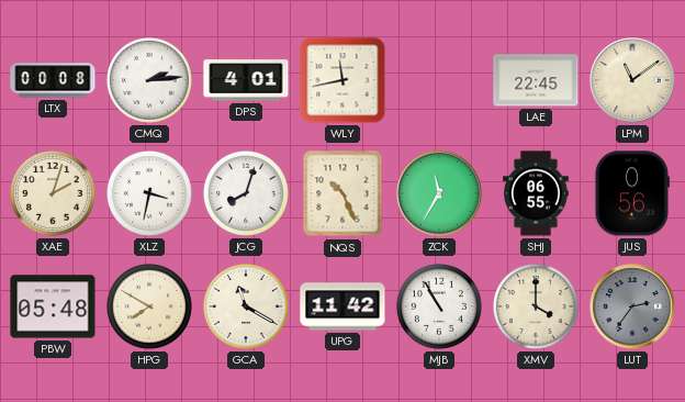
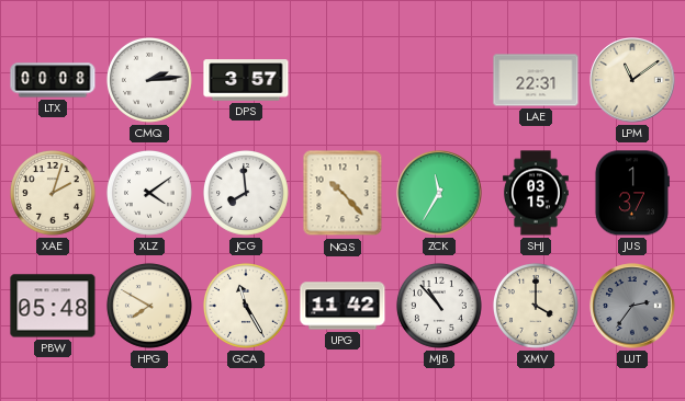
DPS: 4:01 -> 3:57 (246, 80)
WLY: 11:43 -> none (343, 80)
LAE: 22:45 -> 22:31 (536, 80)
XLZ: 3:32 -> 4:09 (149, 193)
JCG: 8:03 -> 7:59 (246, 193)
NQS: 10:26 -> 10:23 (343, 193)
SHJ: 06:55 -> 03:15 (537, 193)
JUS: 0:56 -> 1:37 (631, 193)
GCA: 11:20 -> 11:25 (246, 306)
MJB: 10:55 -> 10:53 (439, 306)
